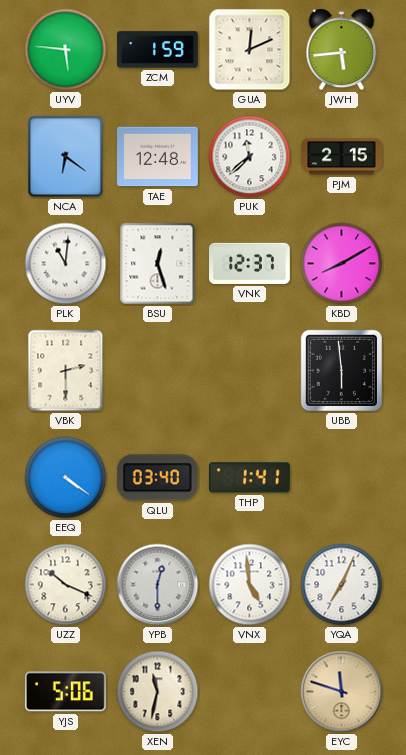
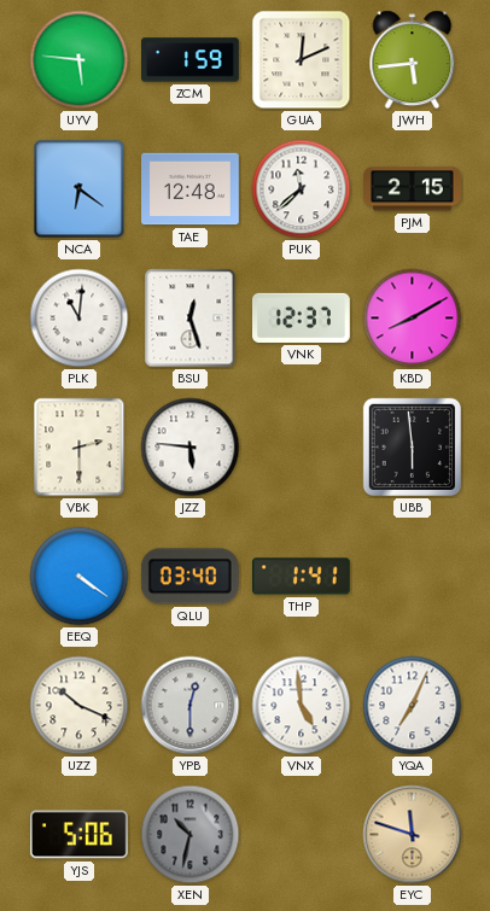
JZZ: none -> 5:46 (191, 448)
XEN: 11:32 -> 10:32 (191, 835)
XEN dial: cream -> grey (191, 835)
